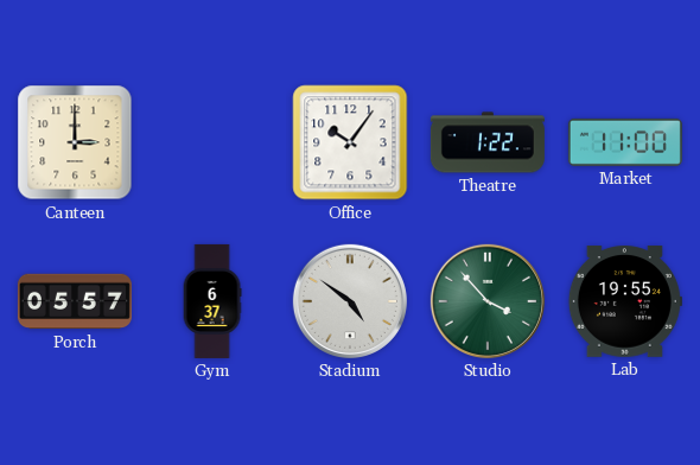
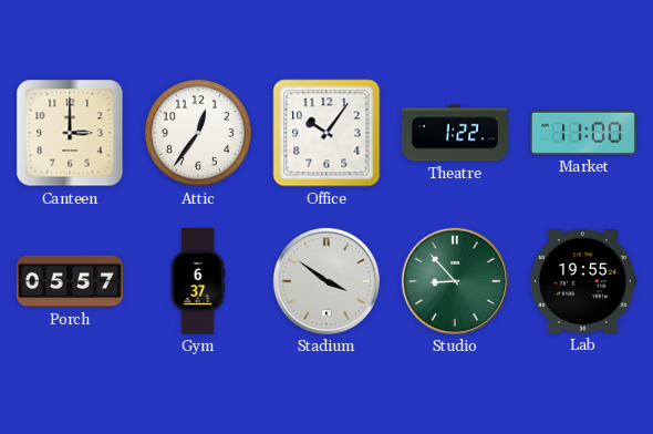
Attic: none -> 12:36 (198, 133)
Stadium: 4:51 -> 3:51 (326, 281)
Studio: 3:53 -> 8:53 (455, 281)
